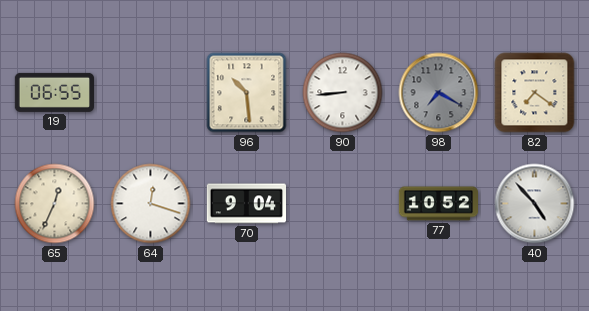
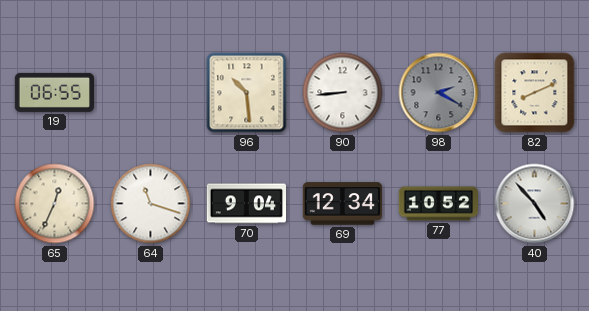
98: 7:20 -> 2:20 (439, 93)
82: 7:21 -> 8:11 (535, 93)
64: 12:18 -> 11:18 (151, 204)
69: none -> 12:34 (342, 204)
